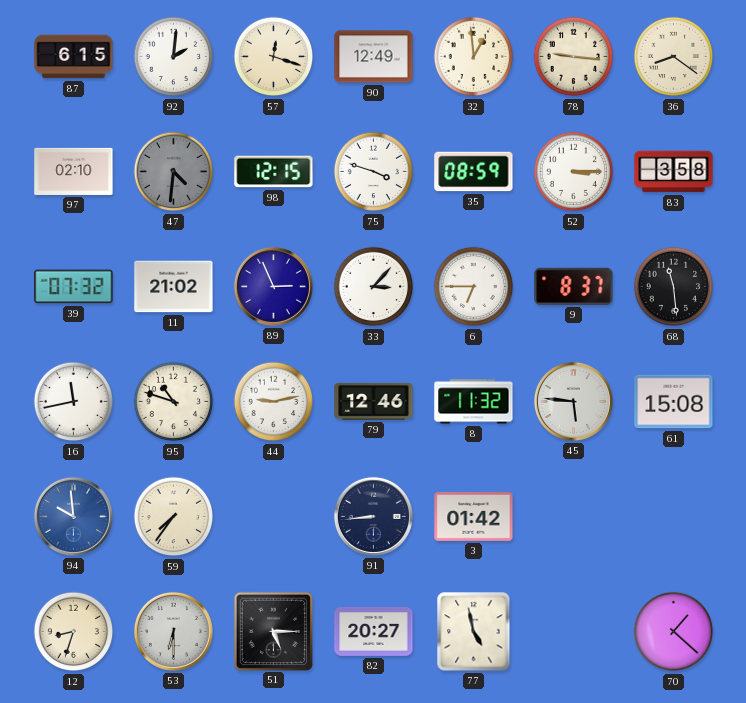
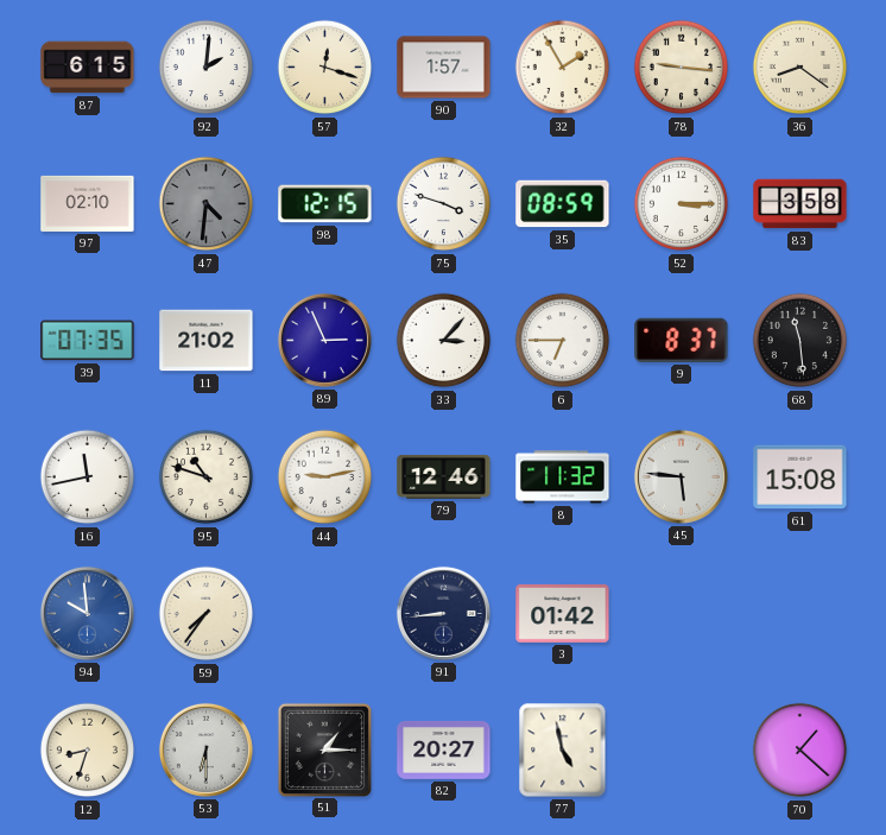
90: 12:49 -> 1:57 (444, 68)
32: 12:59 -> 1:55 (563, 68)
39: 07:32 -> 07:35 (88, 341)
51: 5:15 -> 1:15 (324, 749)
